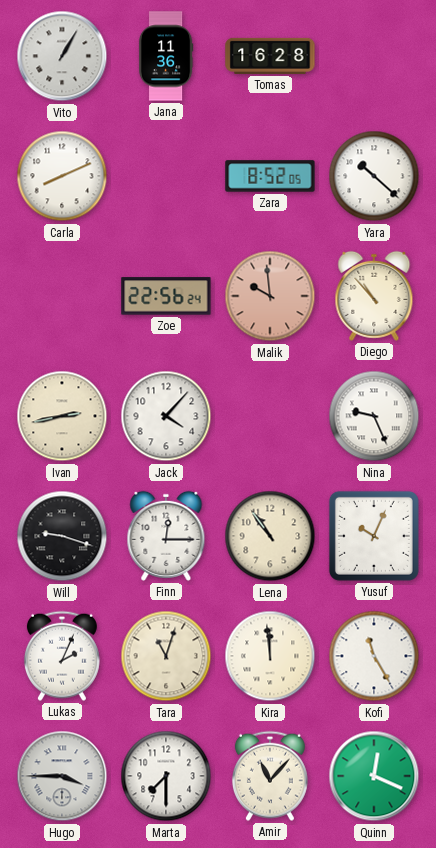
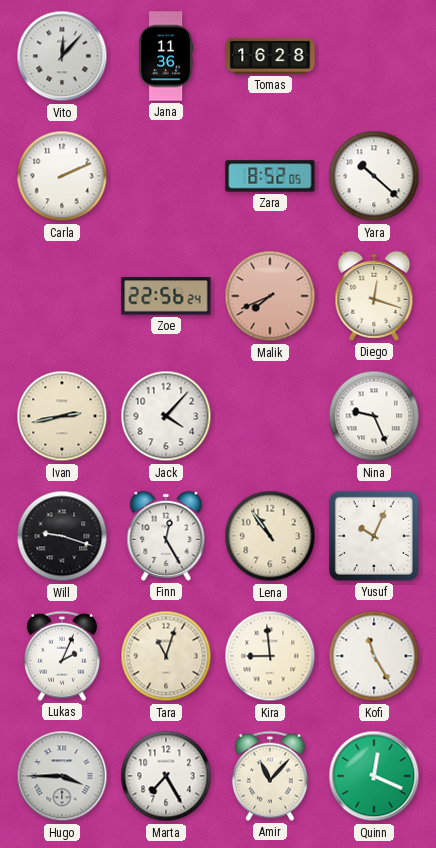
Vito: 1:05 -> 12:07 (62, 56)
Carla: 8:11 -> 2:11 (62, 176)
Malik: 9:59 -> 7:41 (270, 296)
Diego: 10:53 -> 12:18 (374, 296)
Finn: 12:15 -> 12:25 (166, 536)
Kira: 11:59 -> 8:59 (270, 656)
Marta: 7:30 -> 7:25 (166, 776)
